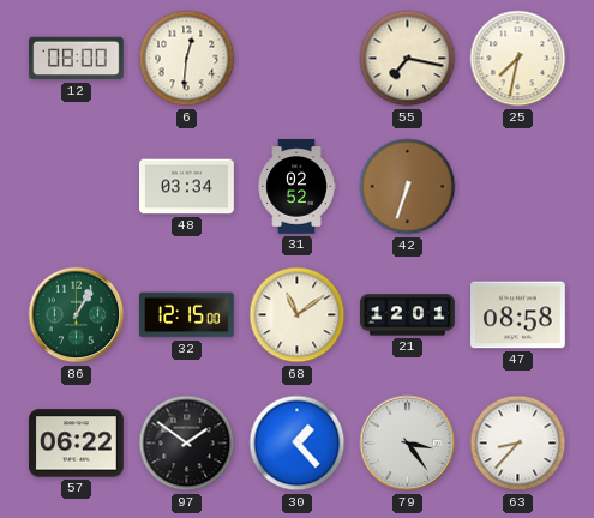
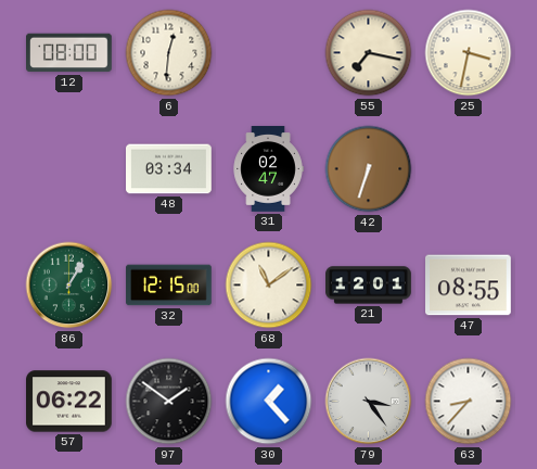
25: 7:32 -> 3:32 (469, 53)
31: 02:52 -> 02:47 (268, 169)
47: 08:58 -> 08:55 (469, 286)
